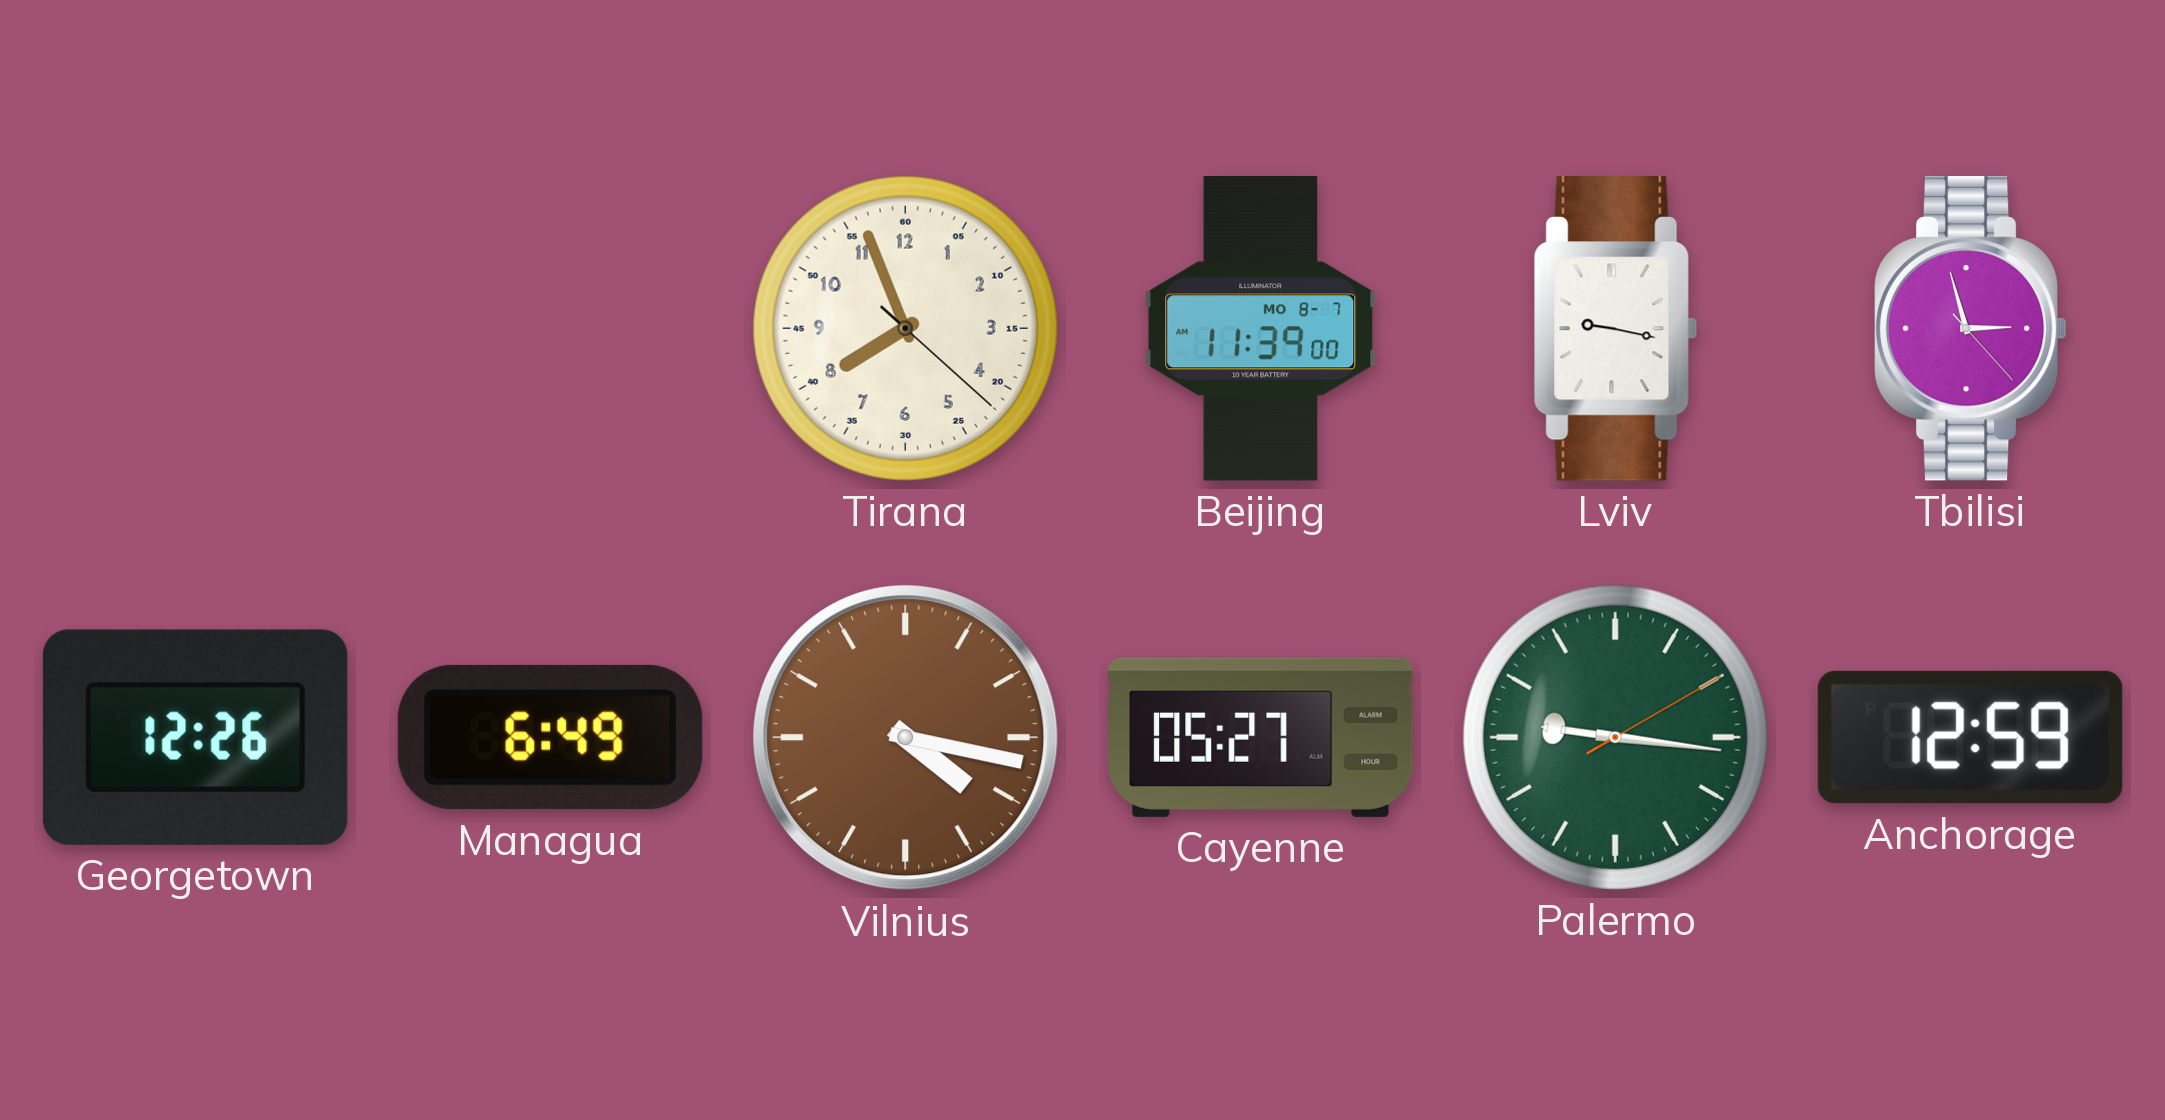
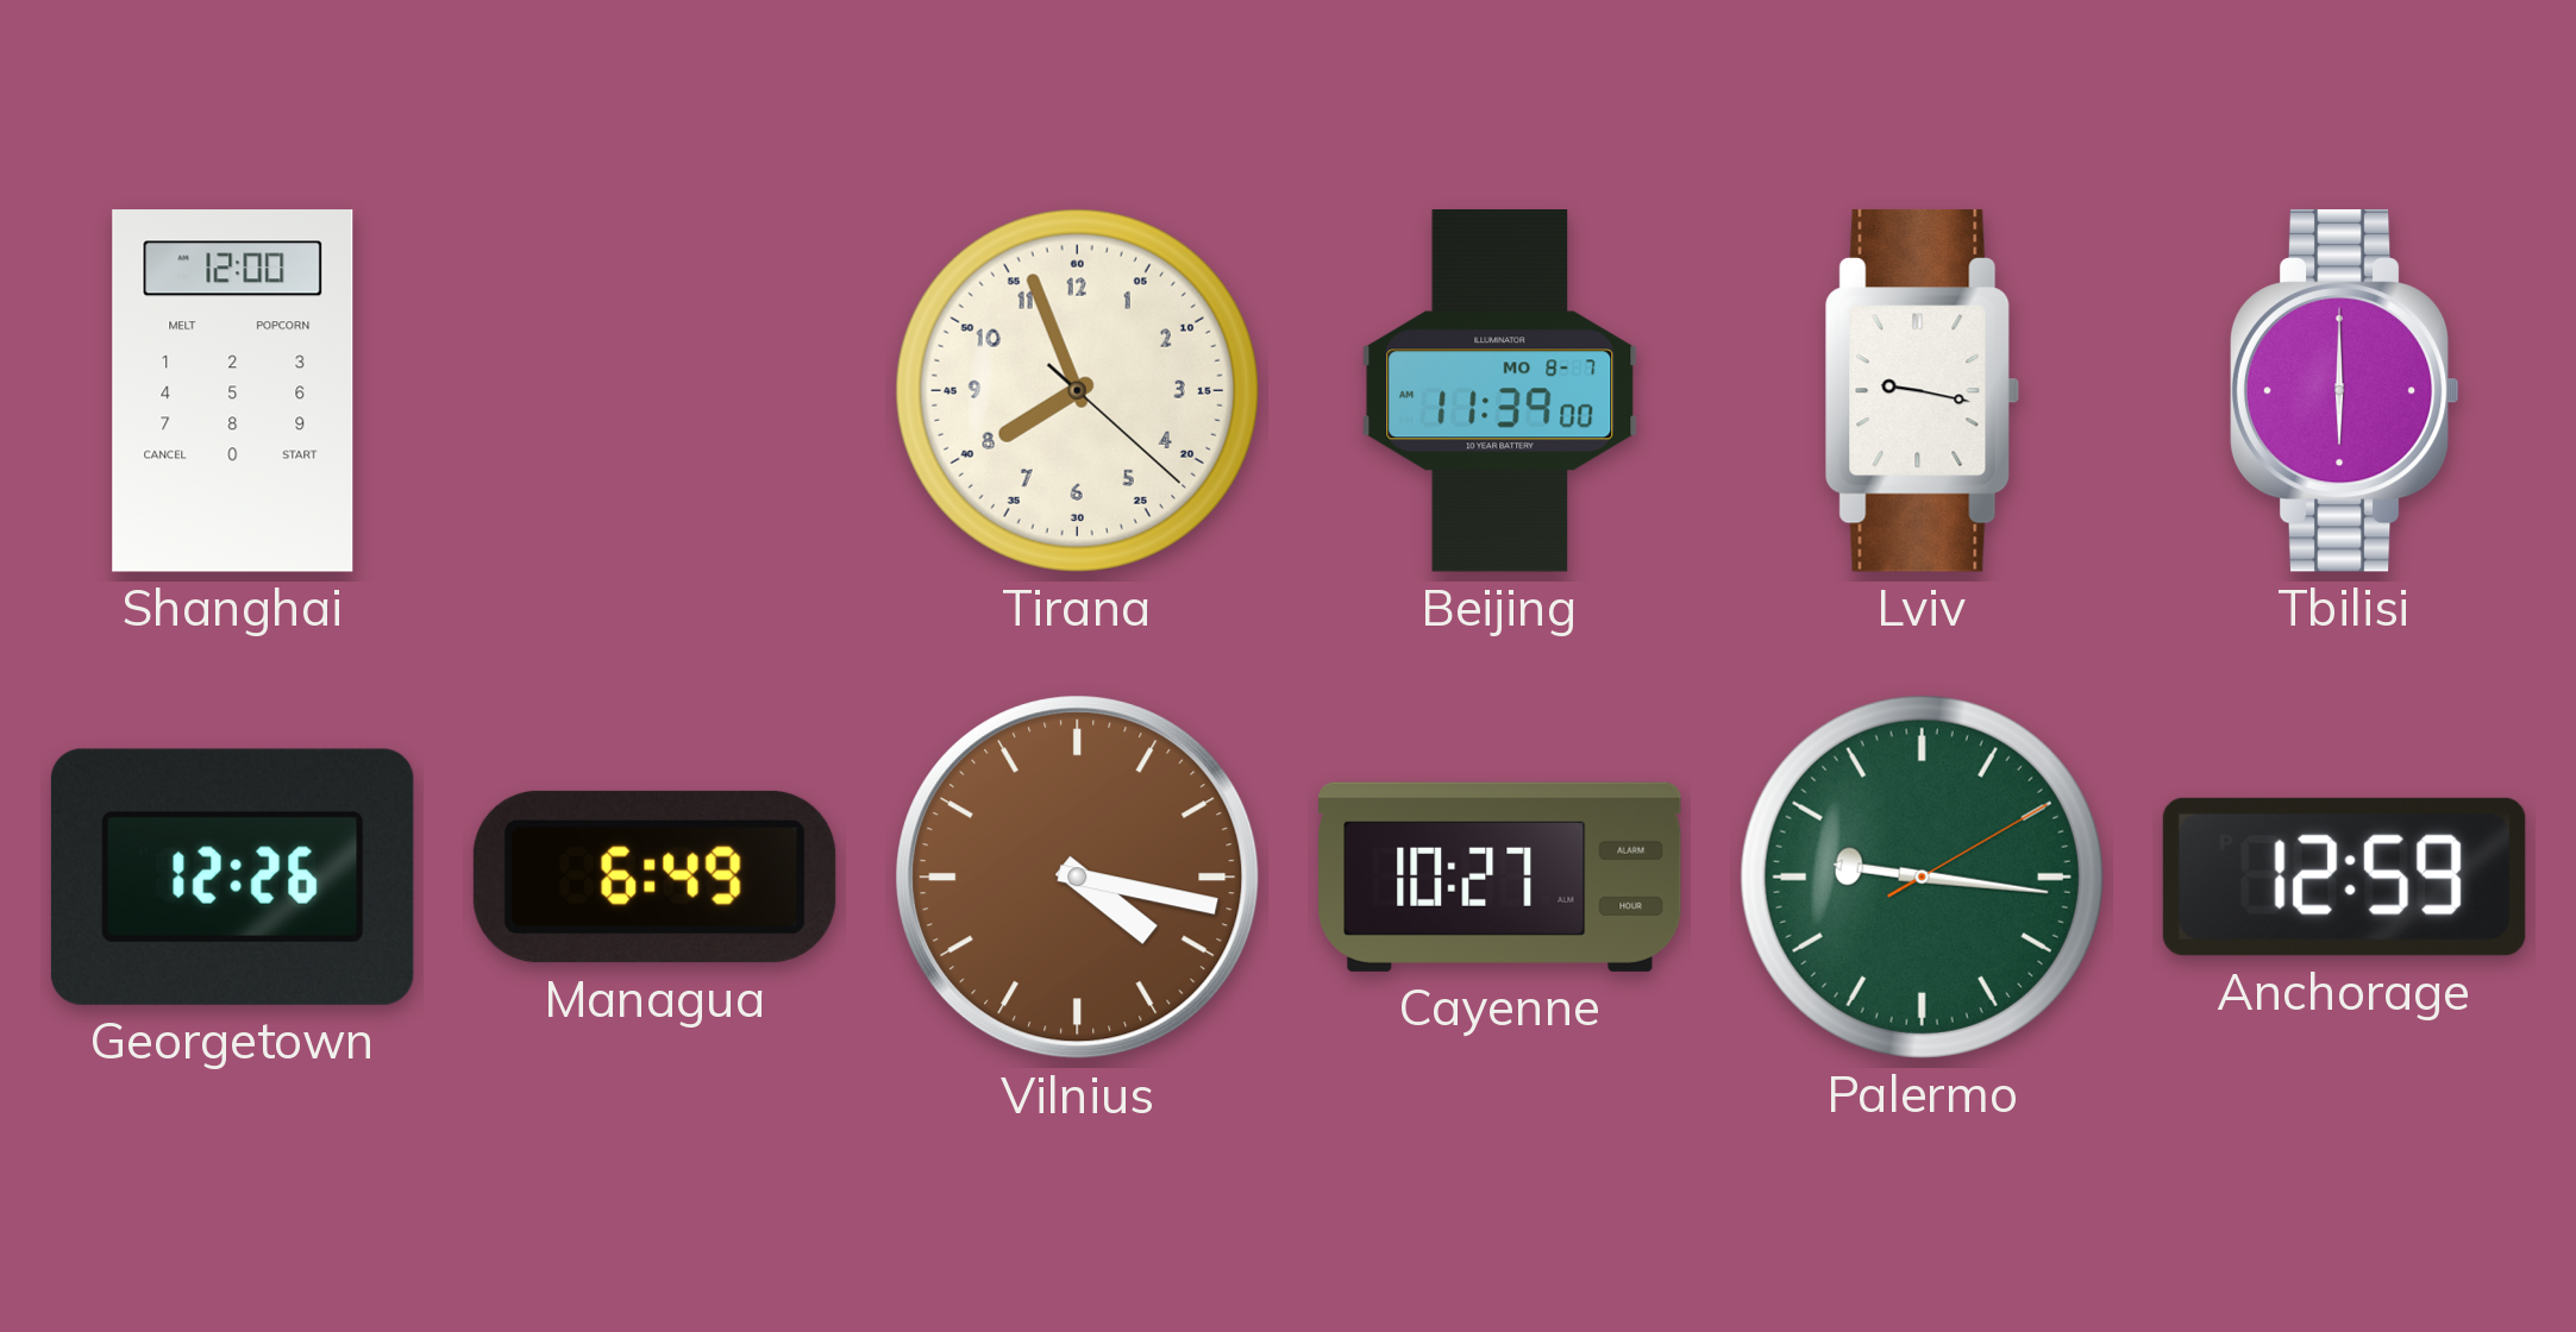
Shanghai: none -> 12:00 (233, 391)
Tbilisi: 2:57 -> 6:00 (2344, 390)
Cayenne: 05:27 -> 10:27 (1500, 877)
